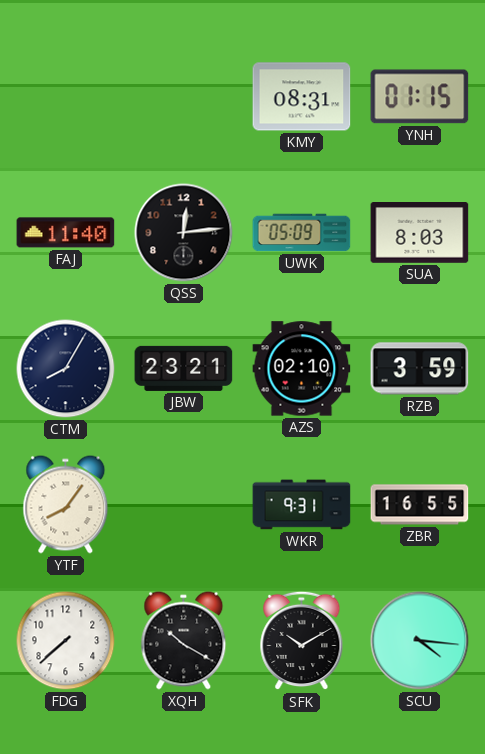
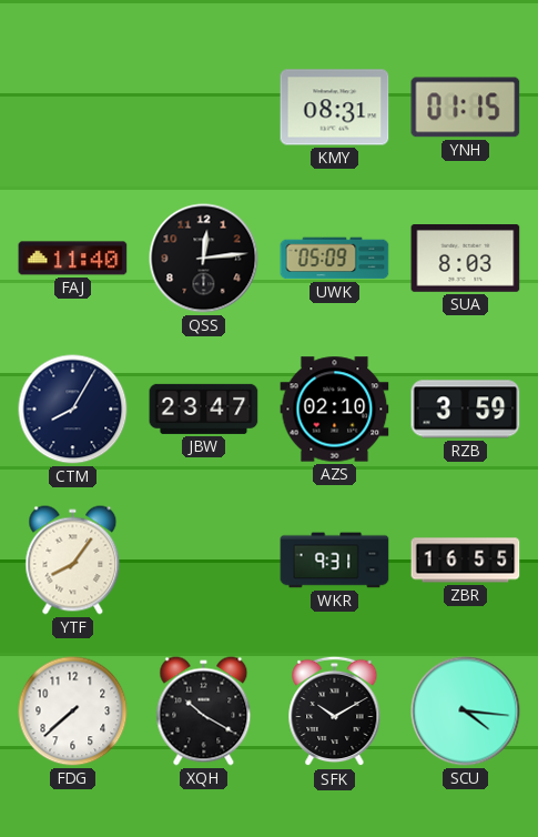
JBW: 23:21 -> 23:47 (204, 409)
